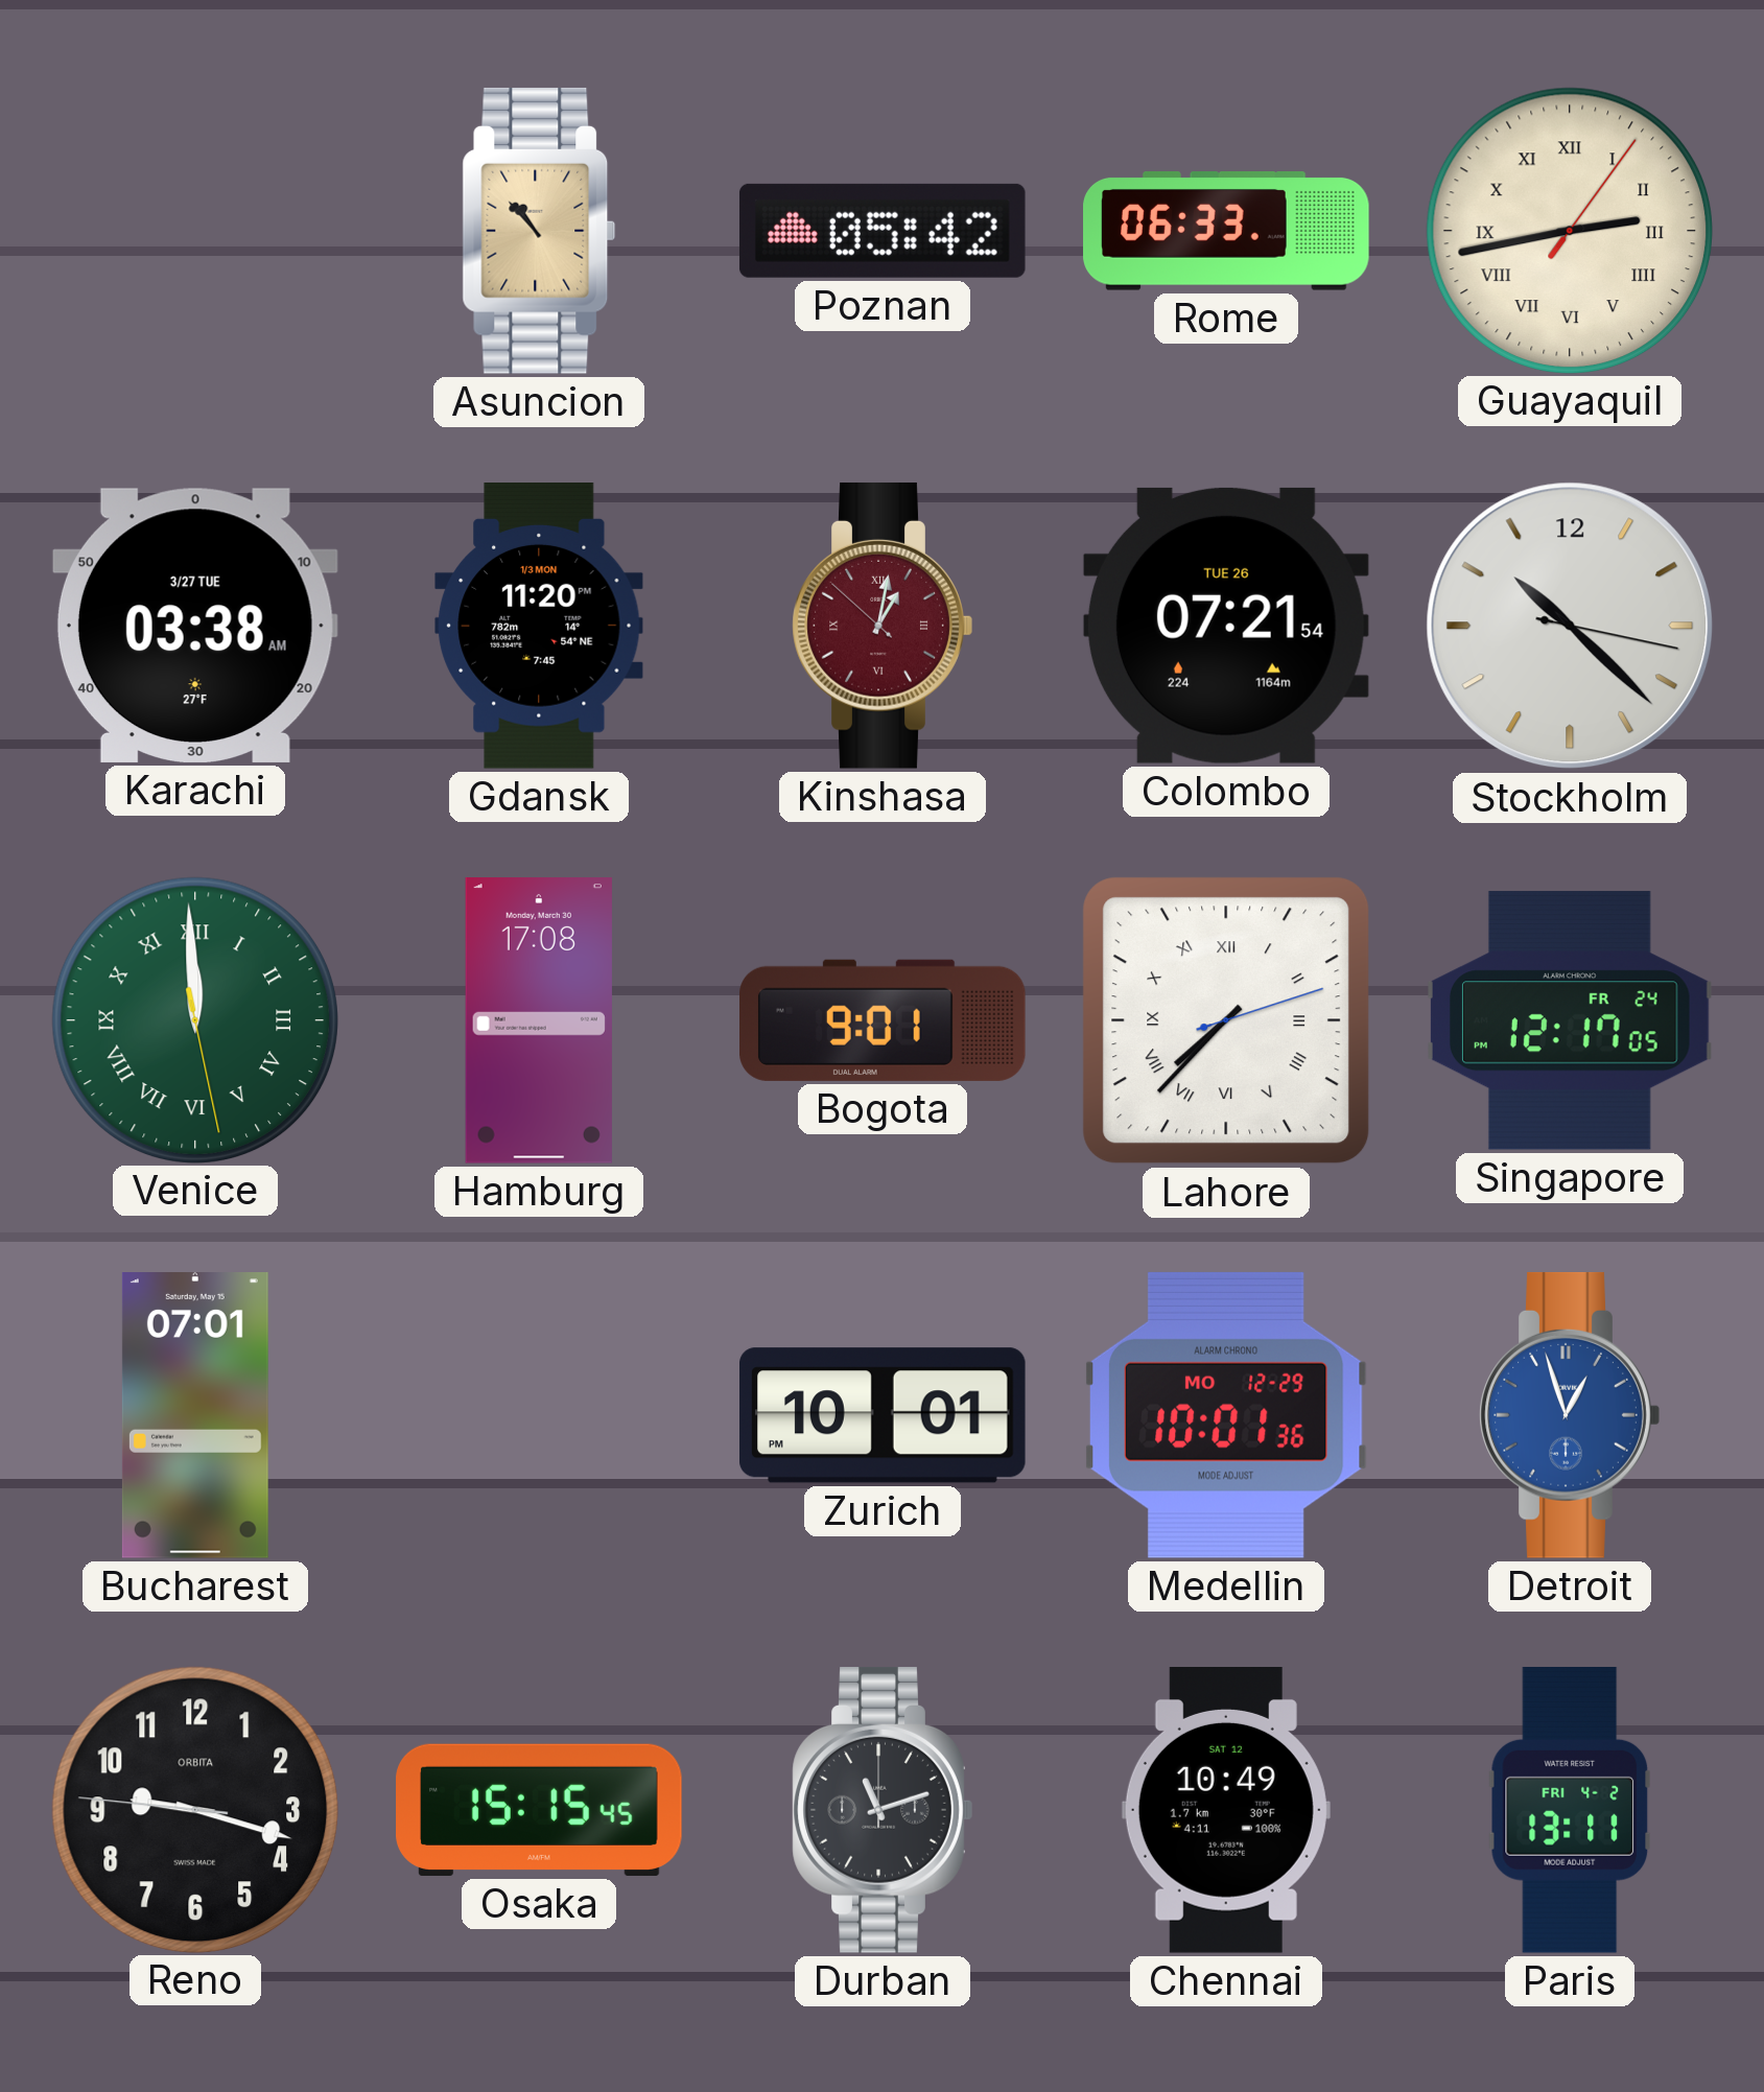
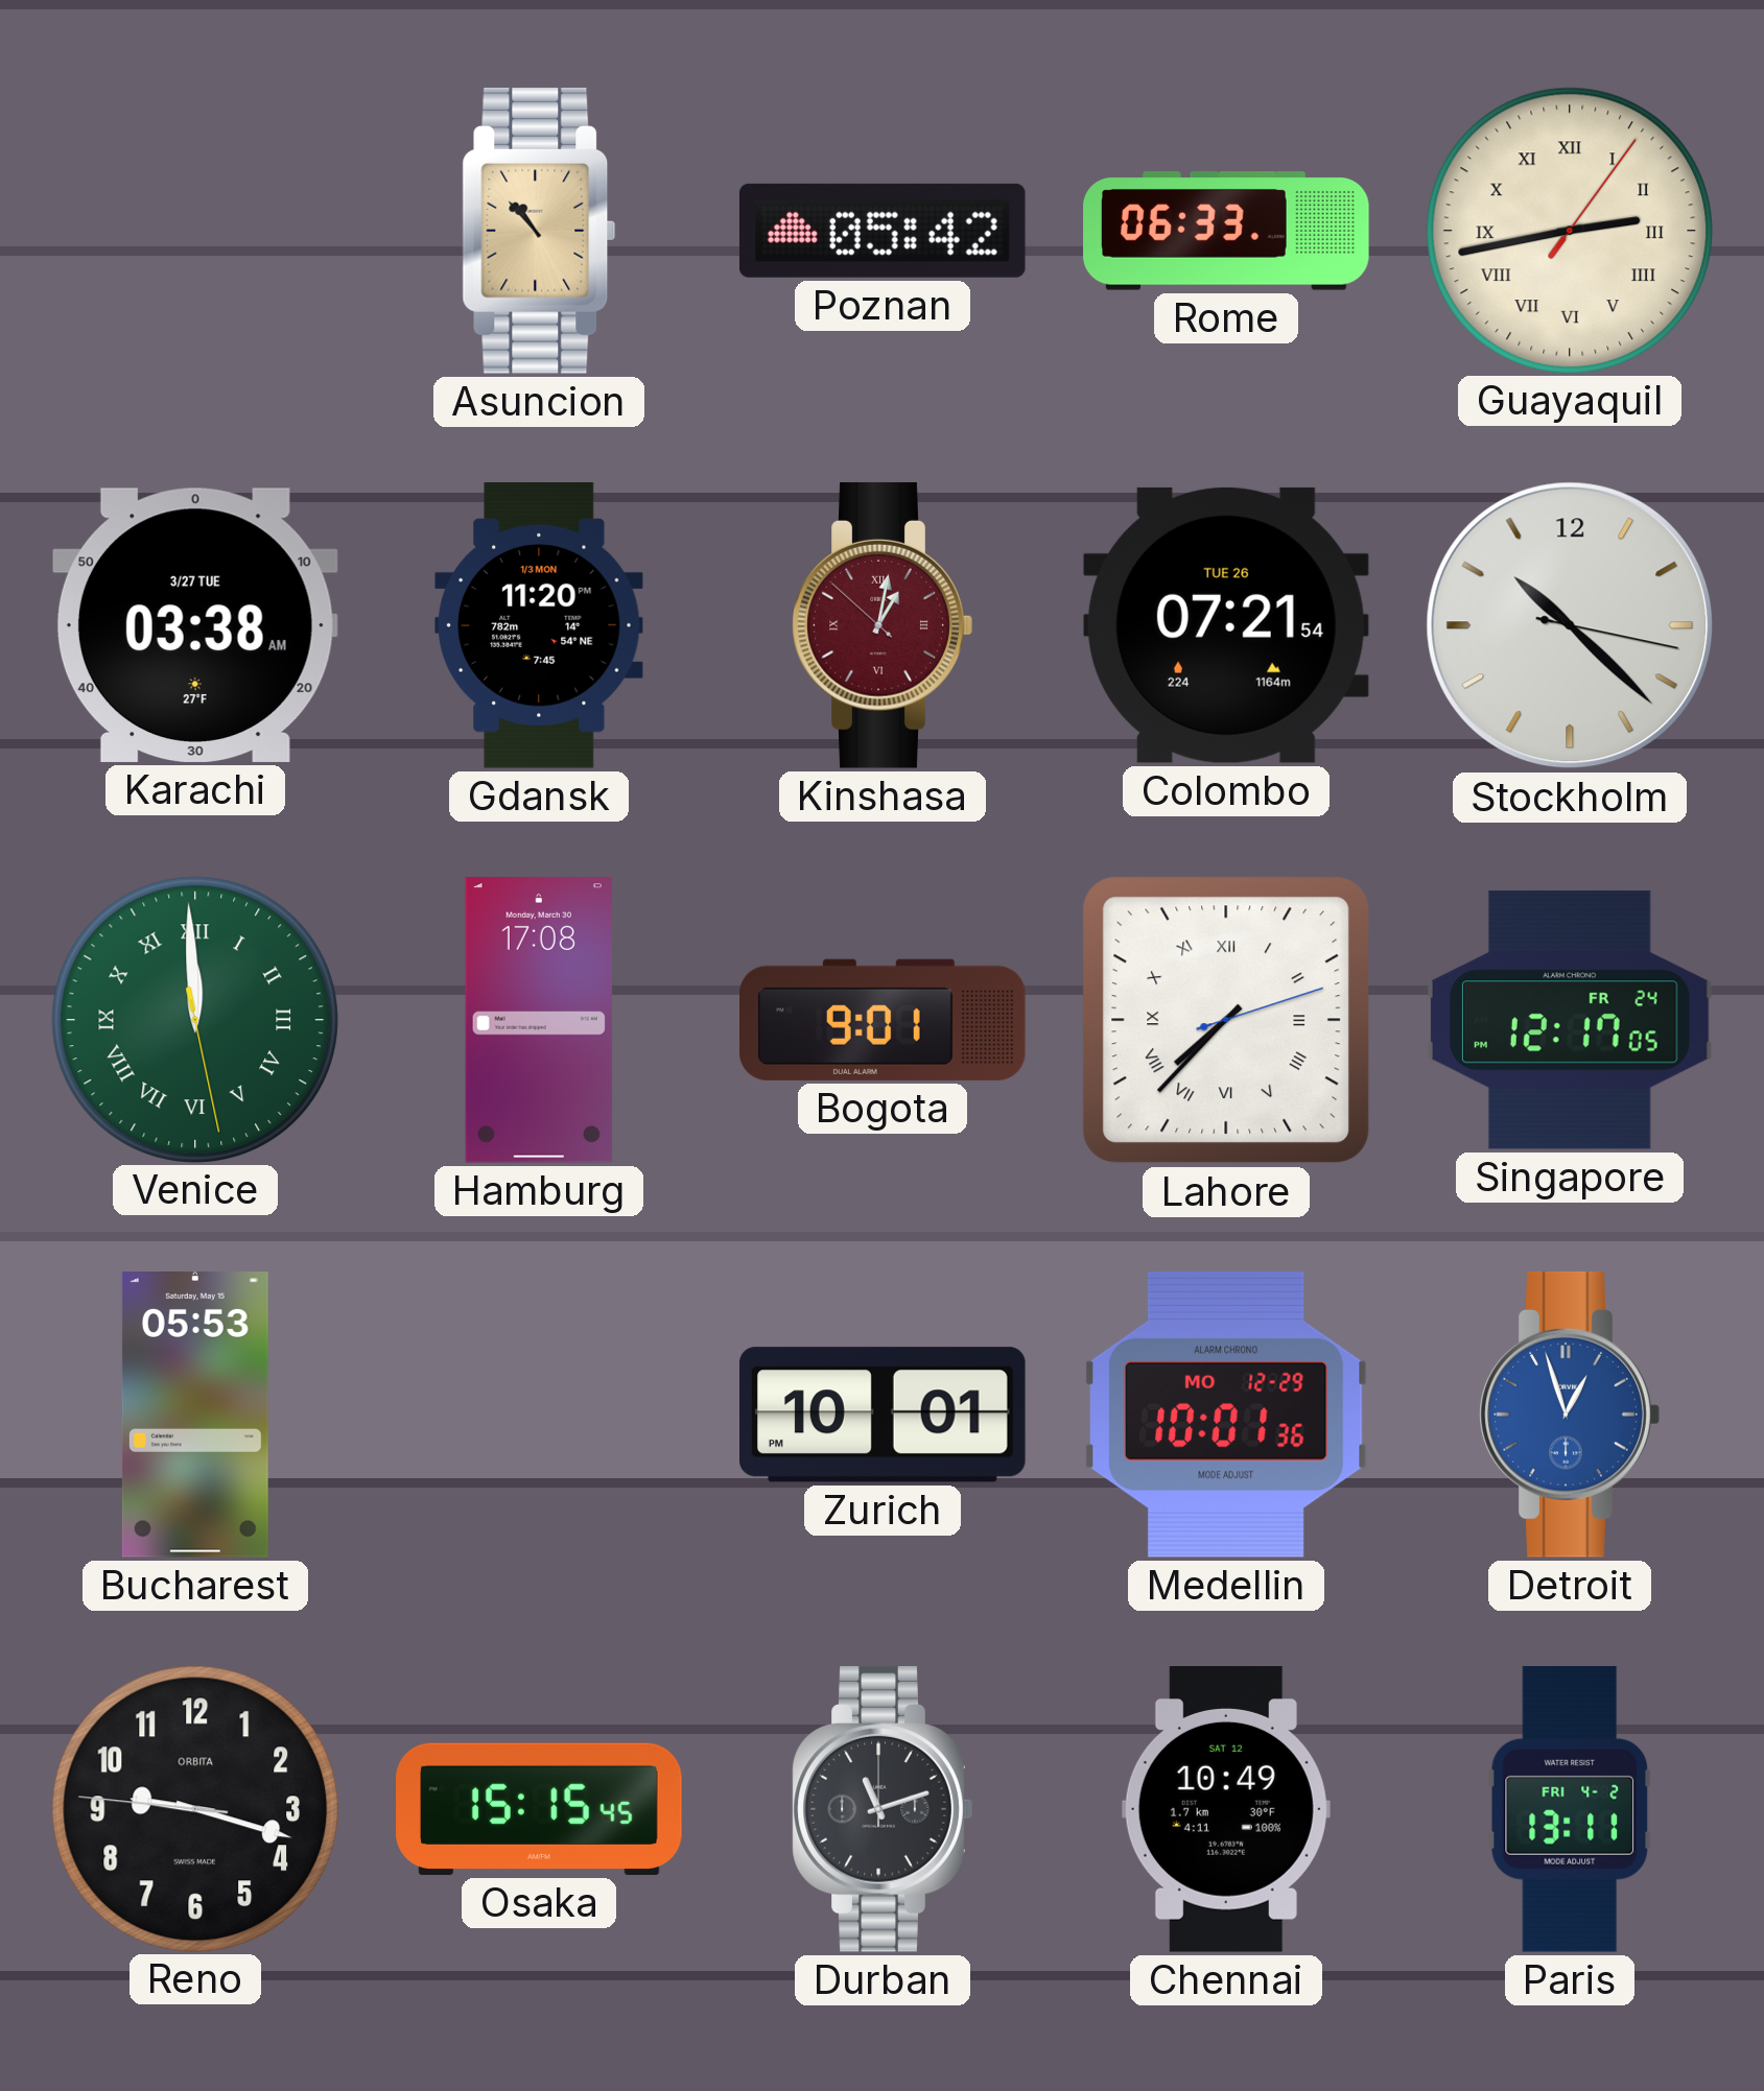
Bucharest: 07:01 -> 05:53 (195, 1416)
